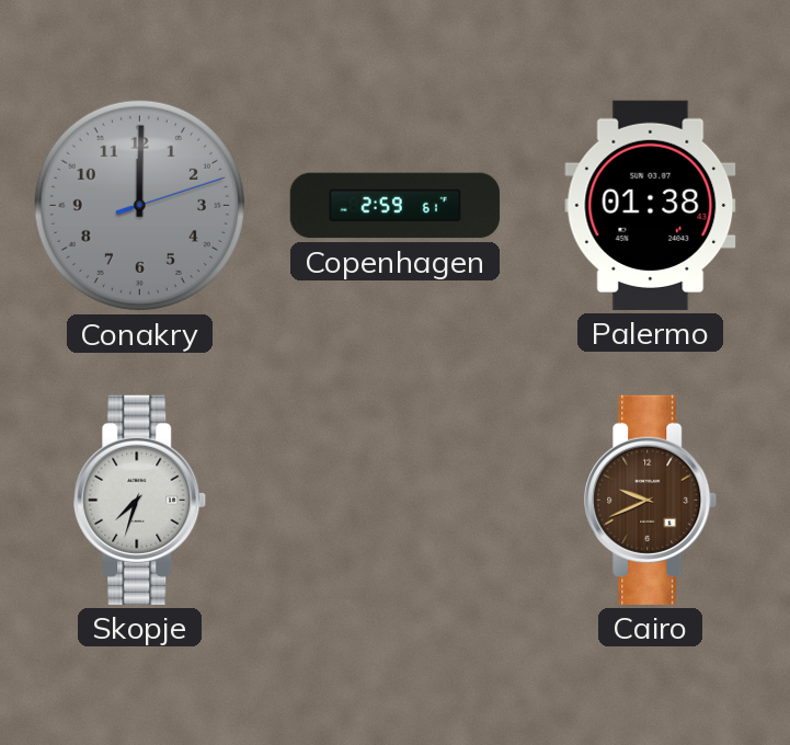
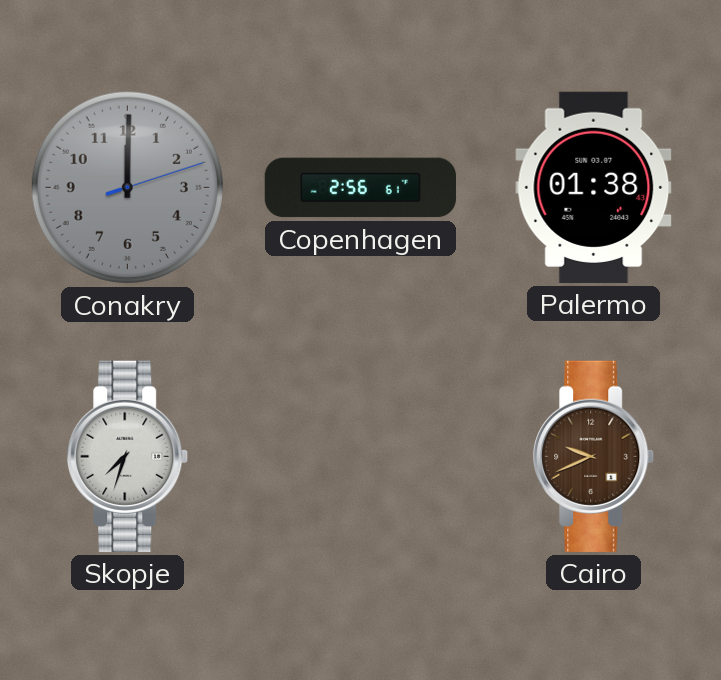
Copenhagen: 2:59 -> 2:56 (361, 188)
